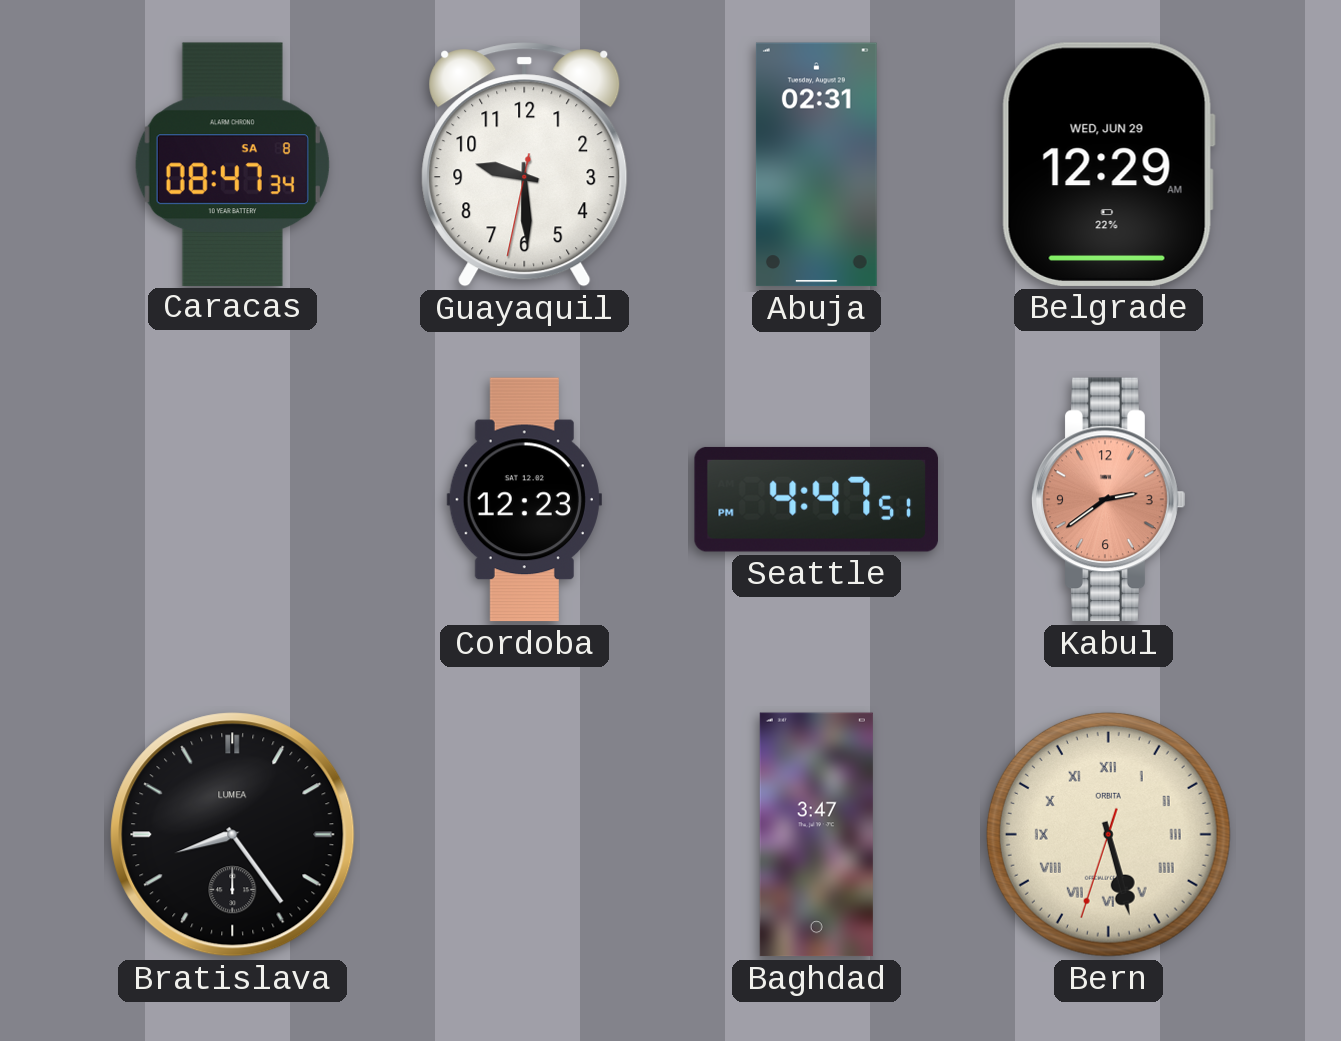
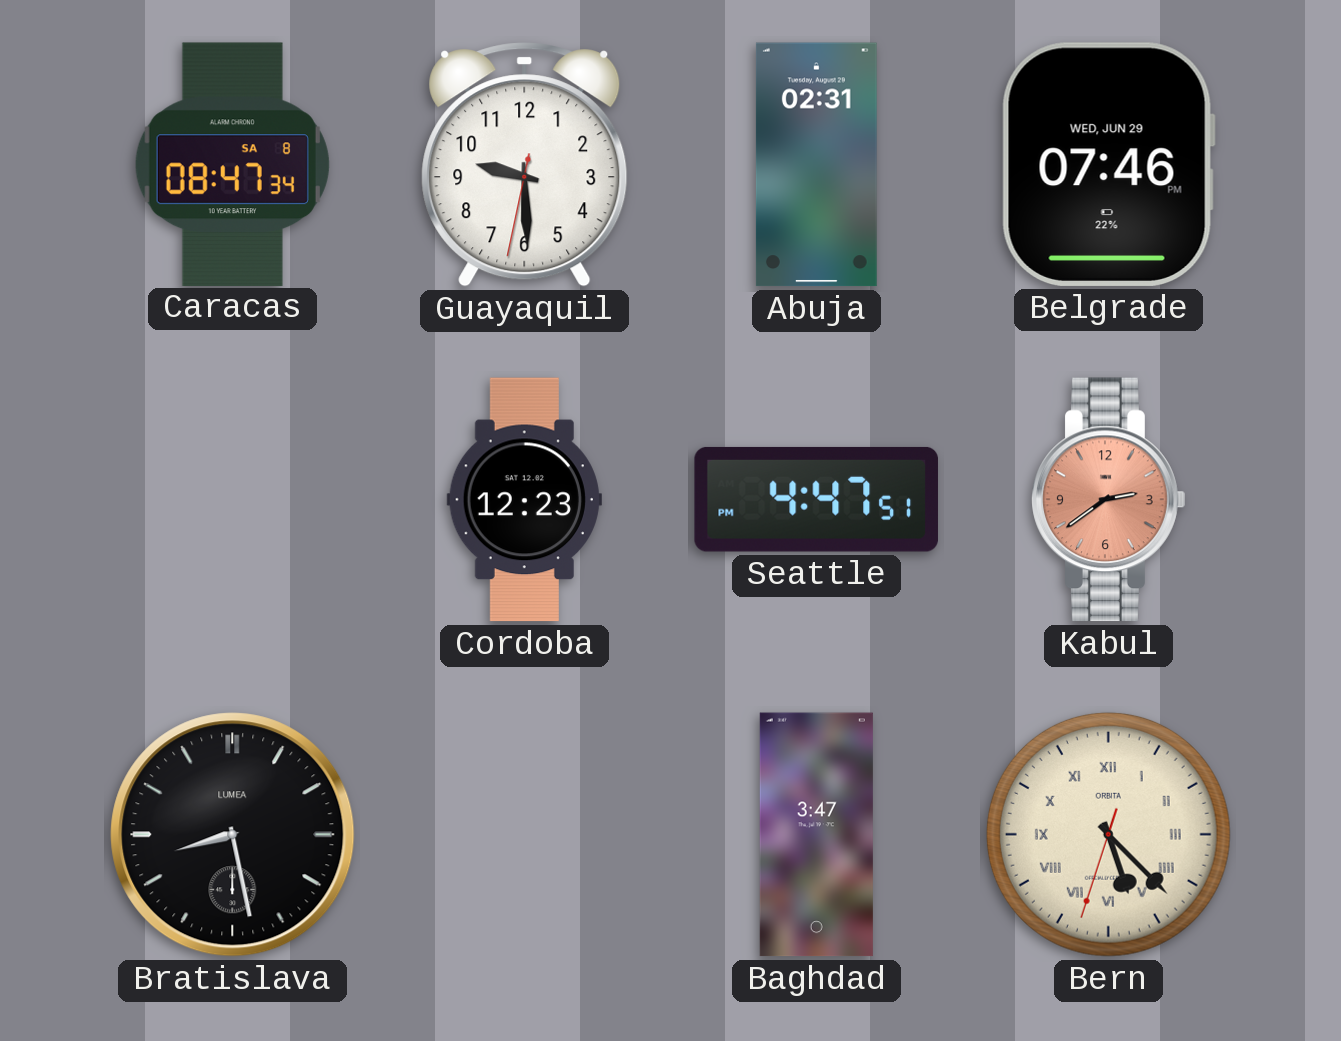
Belgrade: 12:29 -> 07:46 (1108, 164)
Bratislava: 8:24 -> 8:28 (233, 835)
Bern: 5:27 -> 5:22 (1108, 834)
